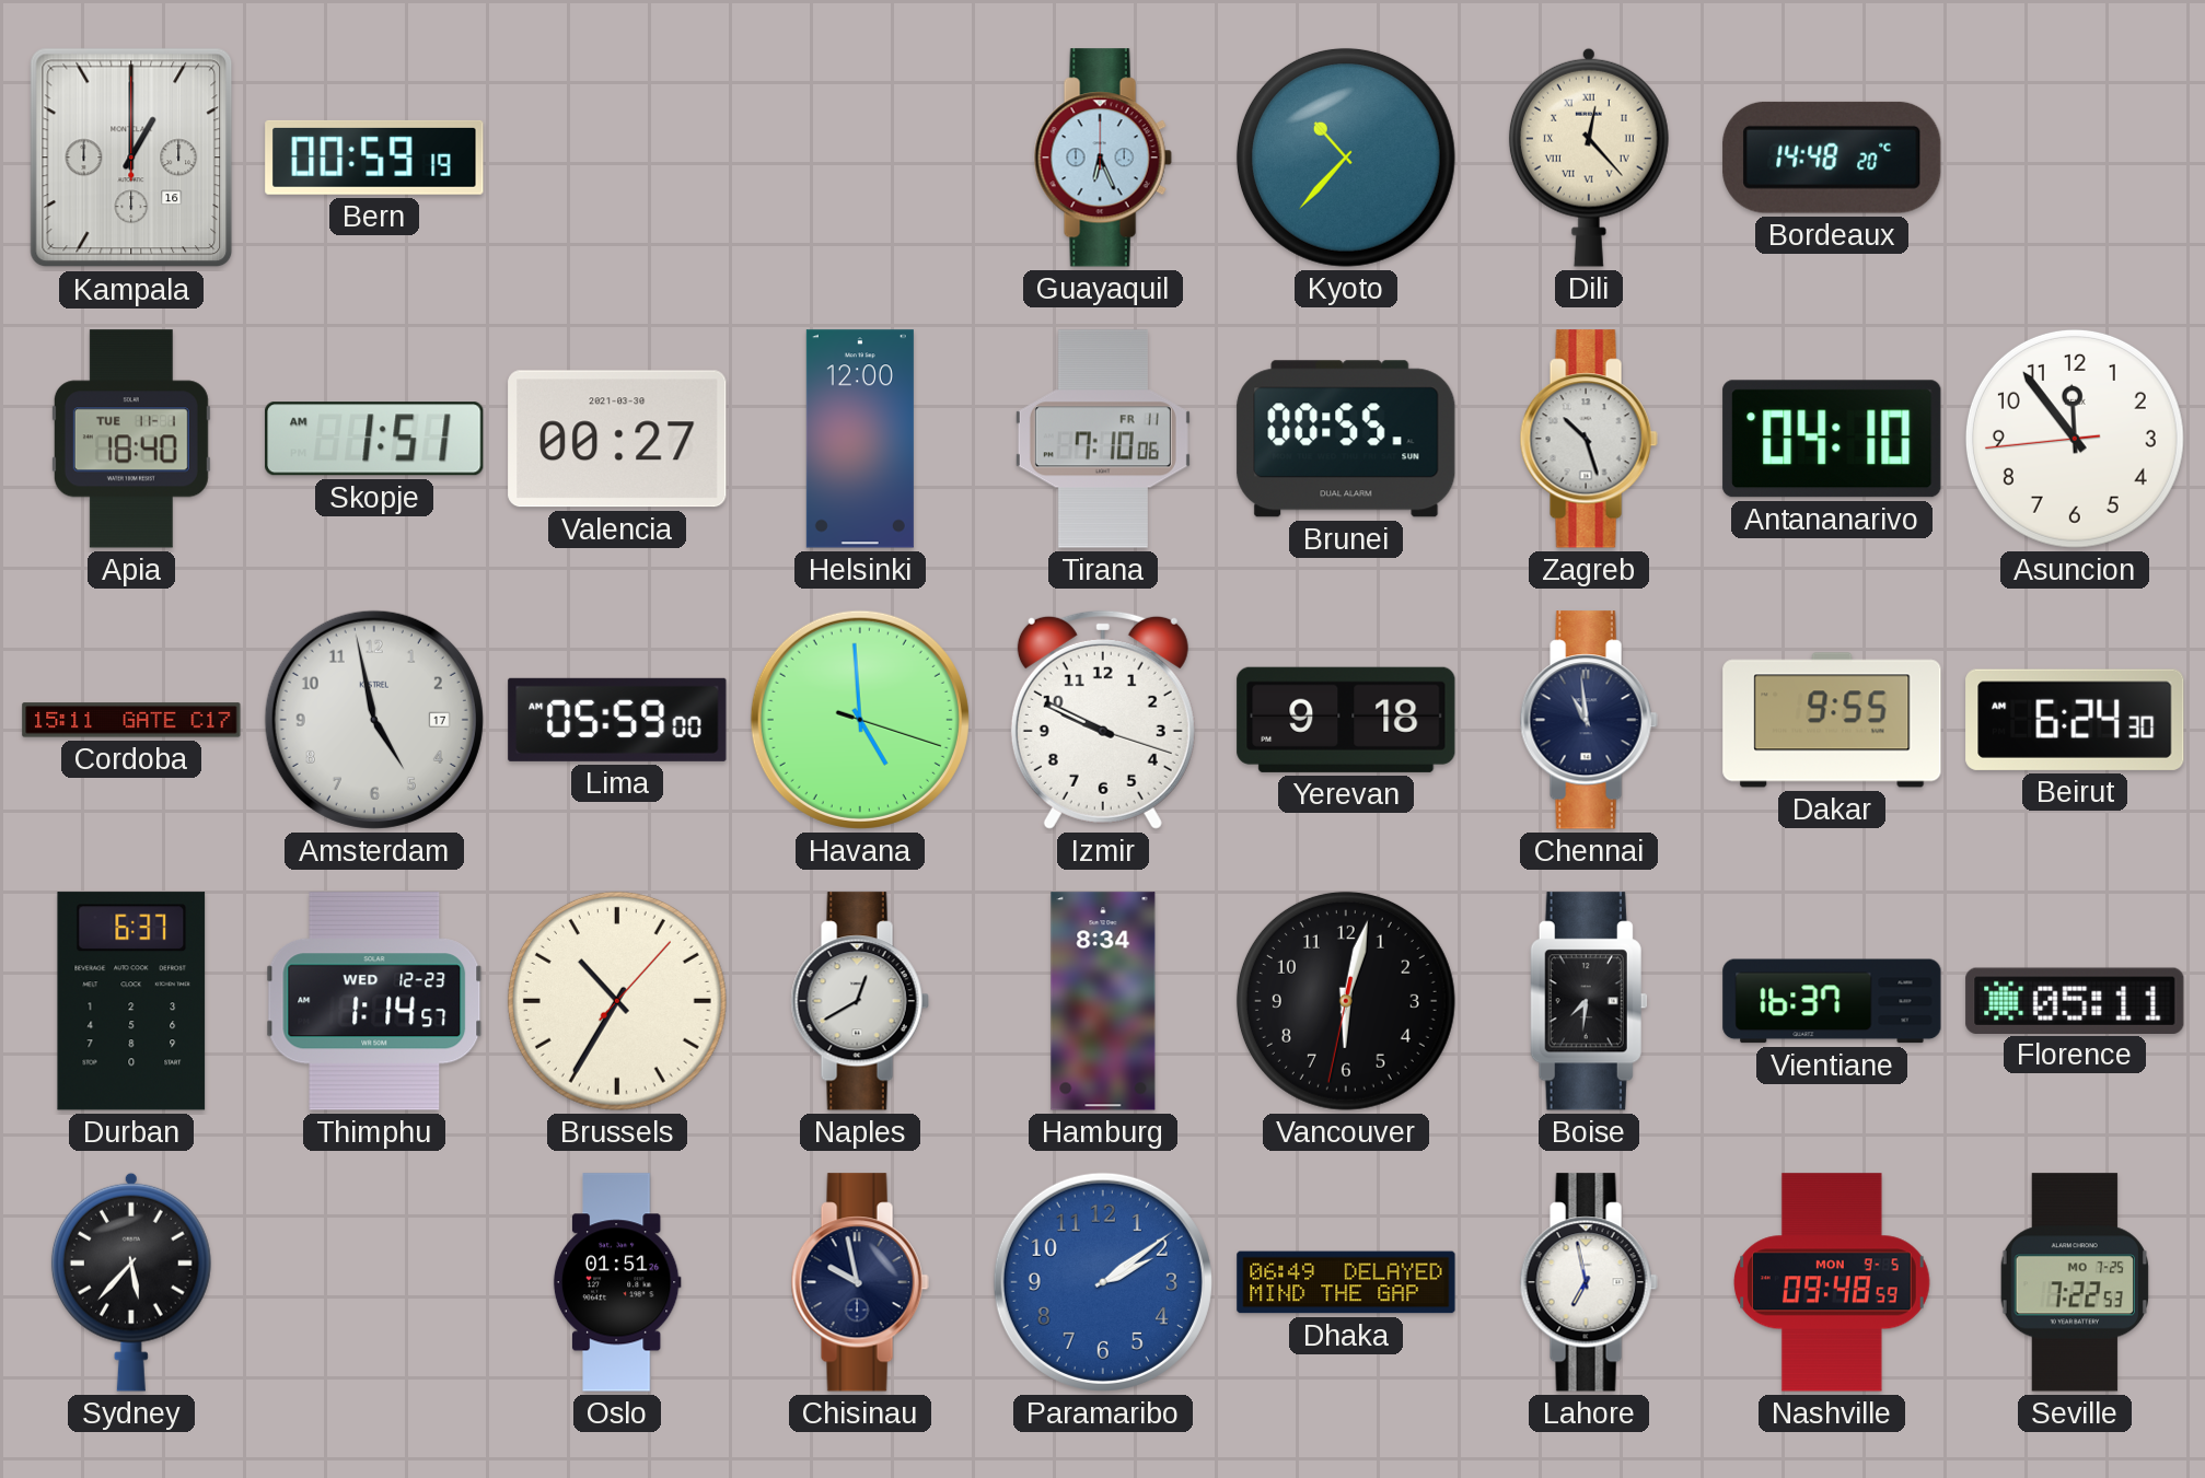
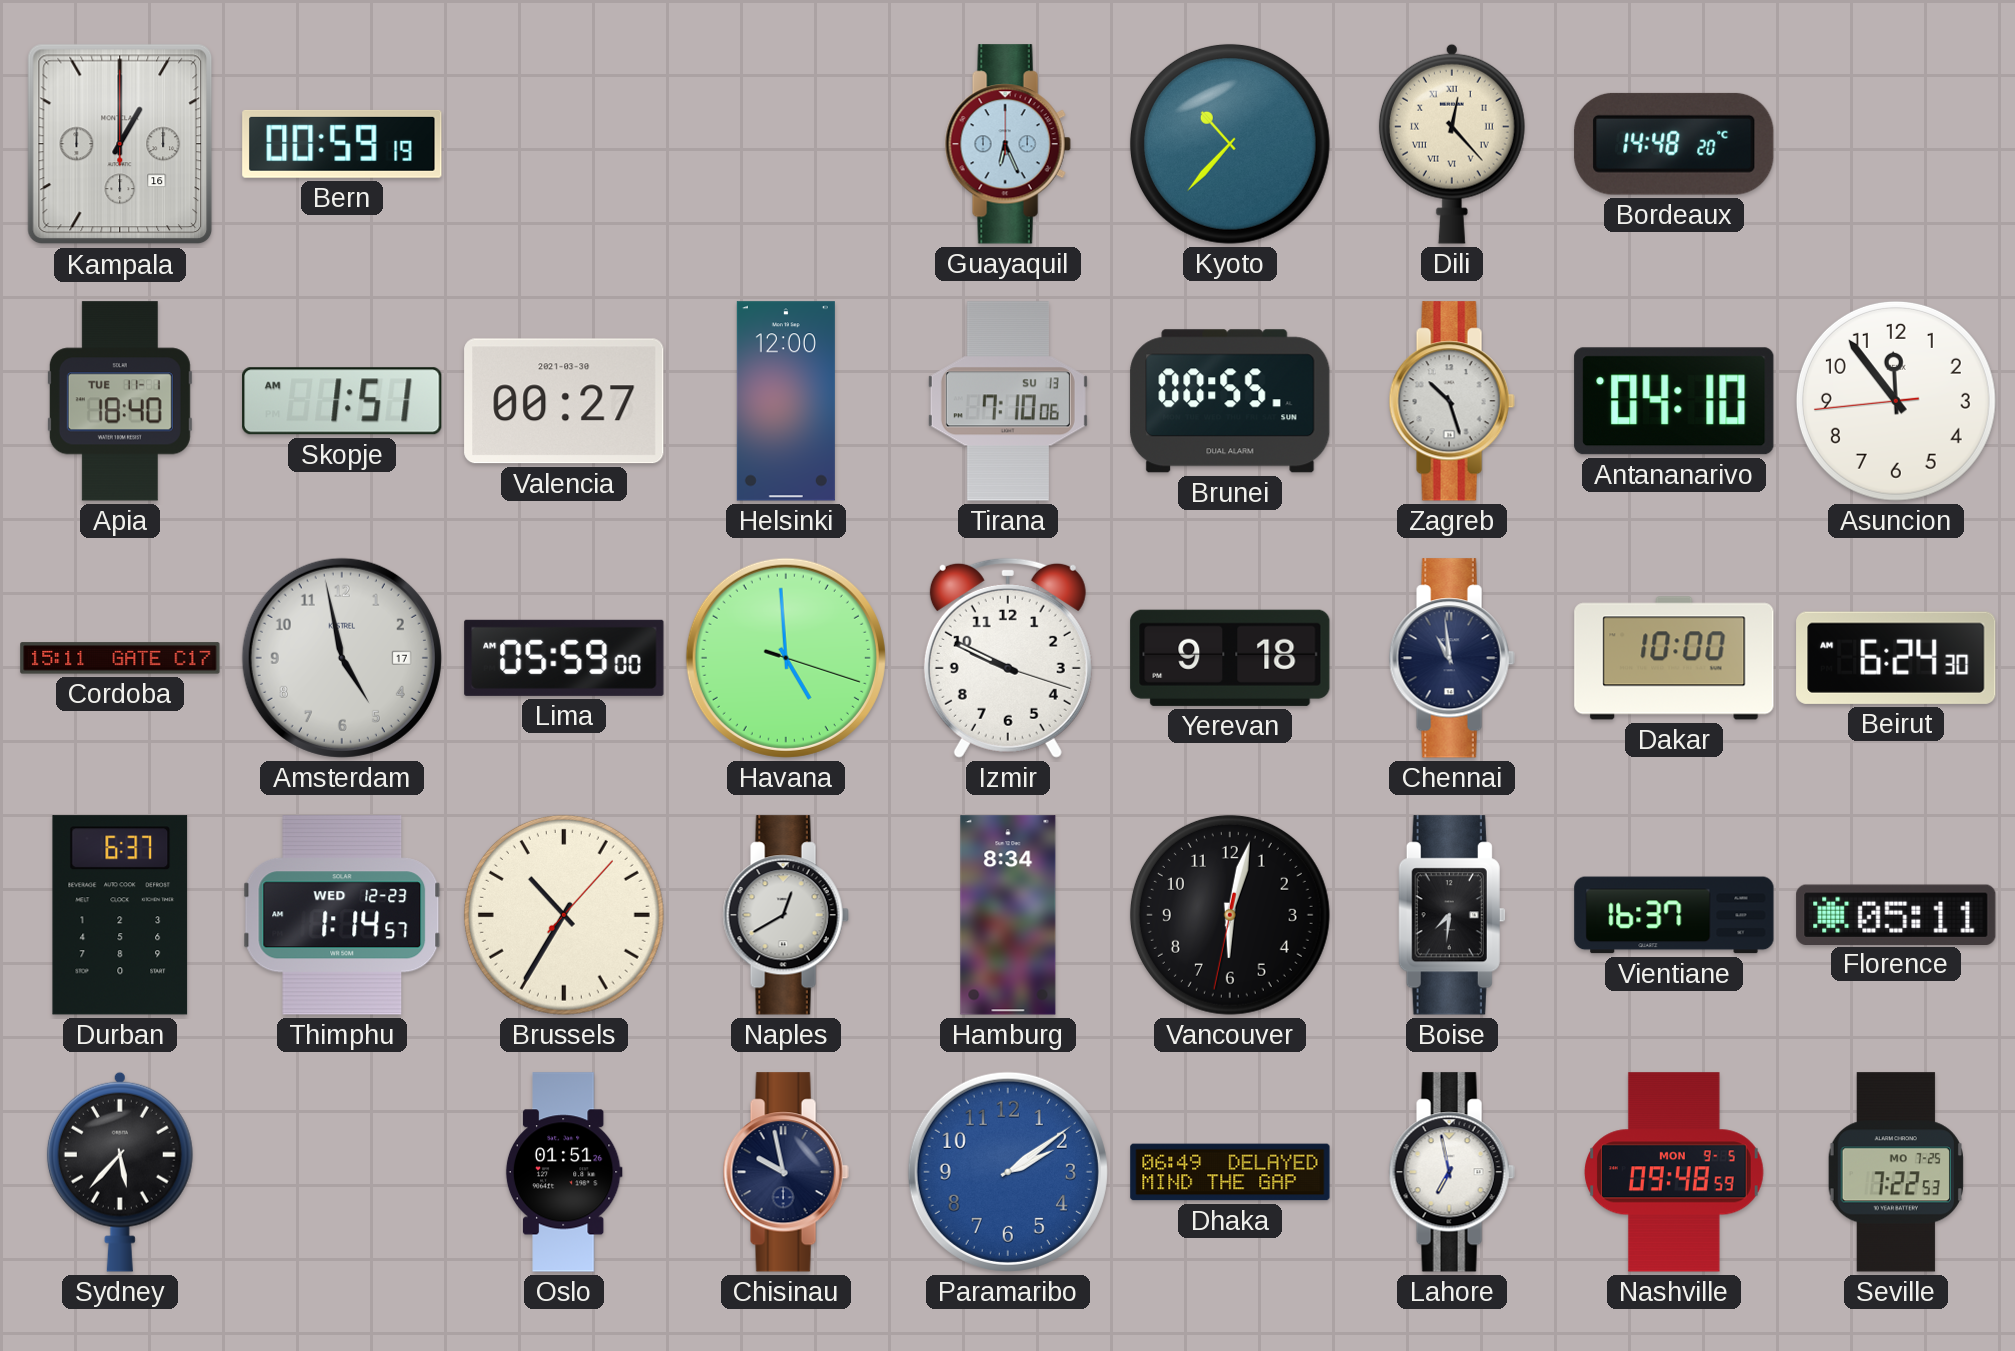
Tirana date: FR 11 -> SU 13 (1008, 401)
Dakar: 9:55 -> 10:00 (1674, 658)
